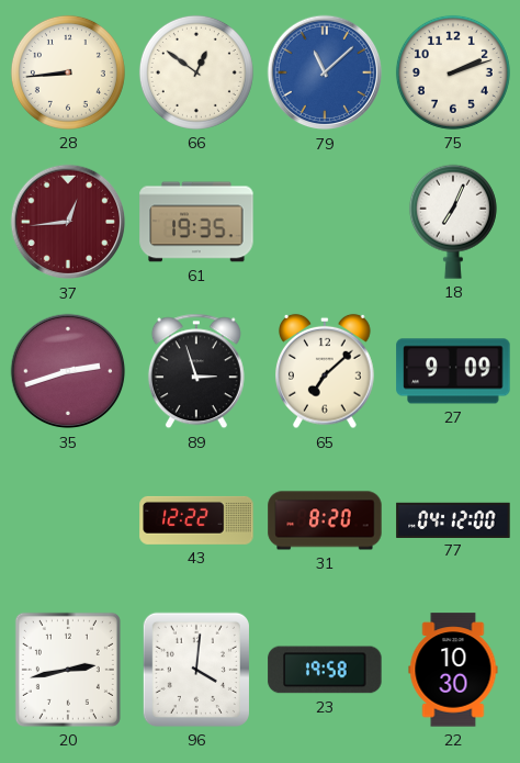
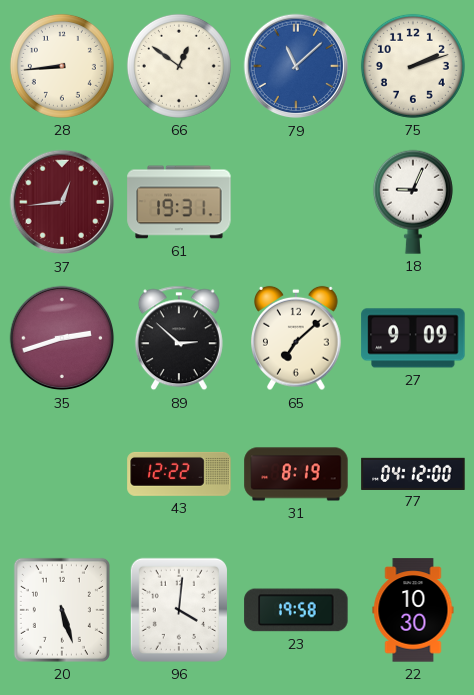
61: 19:35 -> 19:31 (179, 202)
18: 7:04 -> 9:04 (413, 202)
89: 2:57 -> 2:52 (179, 338)
31: 8:20 -> 8:19 (296, 474)
20: 2:43 -> 5:27 (62, 610)
